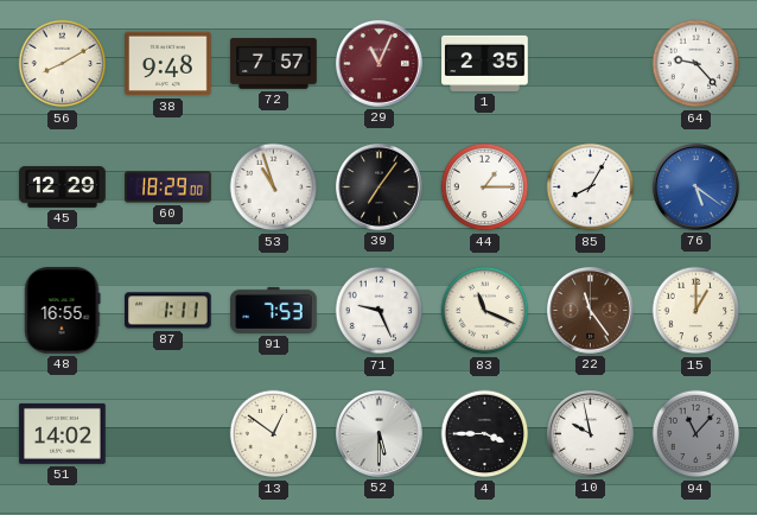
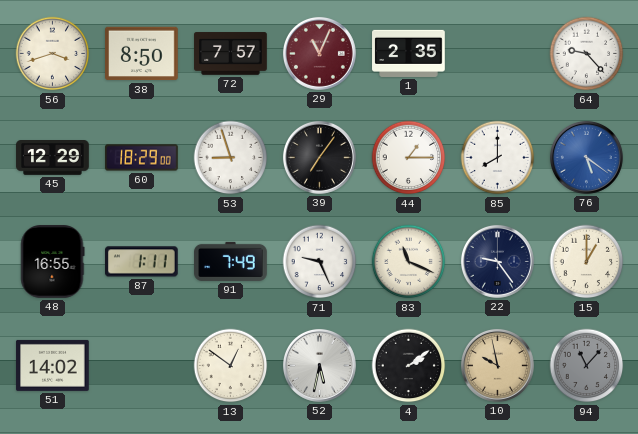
56: 8:10 -> 3:42 (53, 54)
38: 9:48 -> 8:50 (142, 54)
53: 10:57 -> 8:57 (231, 158)
85: 8:05 -> 8:00 (498, 158)
91: 7:53 -> 7:49 (231, 261)
22: 11:24 -> 9:24 (497, 261)
22 dial: brown -> navy (497, 261)
52: 5:30 -> 5:32 (319, 365)
4: 3:45 -> 2:09 (409, 366)
10 dial: white -> champagne (497, 365)
